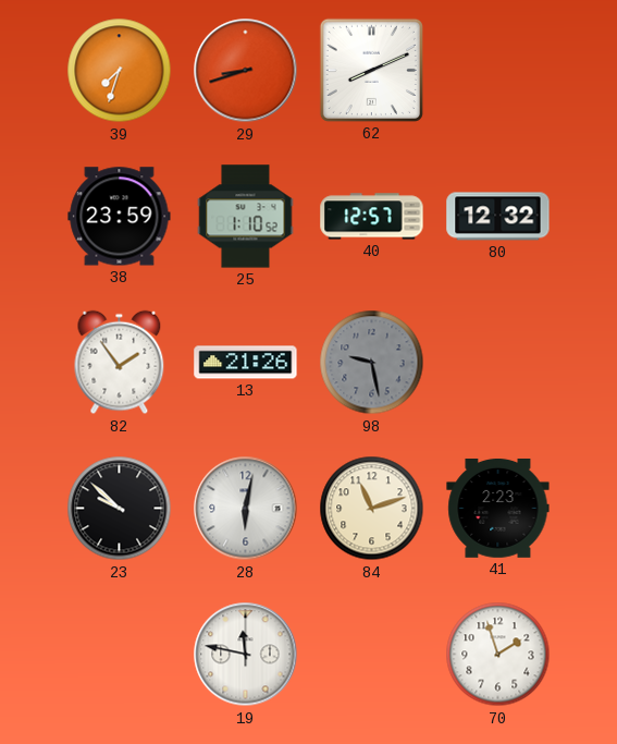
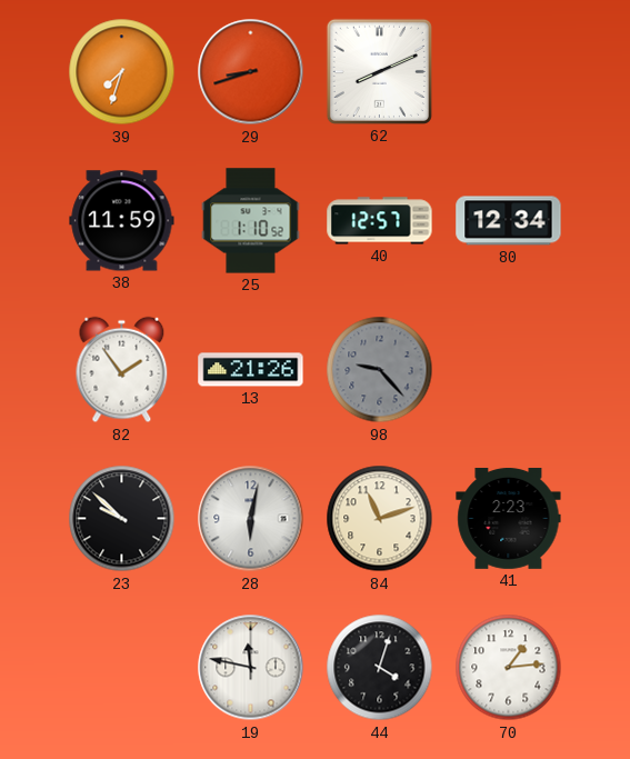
38: 23:59 -> 11:59 (122, 221)
80: 12:32 -> 12:34 (509, 221)
98: 9:28 -> 9:23 (380, 370)
44: none -> 4:03 (380, 668)
70: 1:57 -> 1:14 (509, 668)
